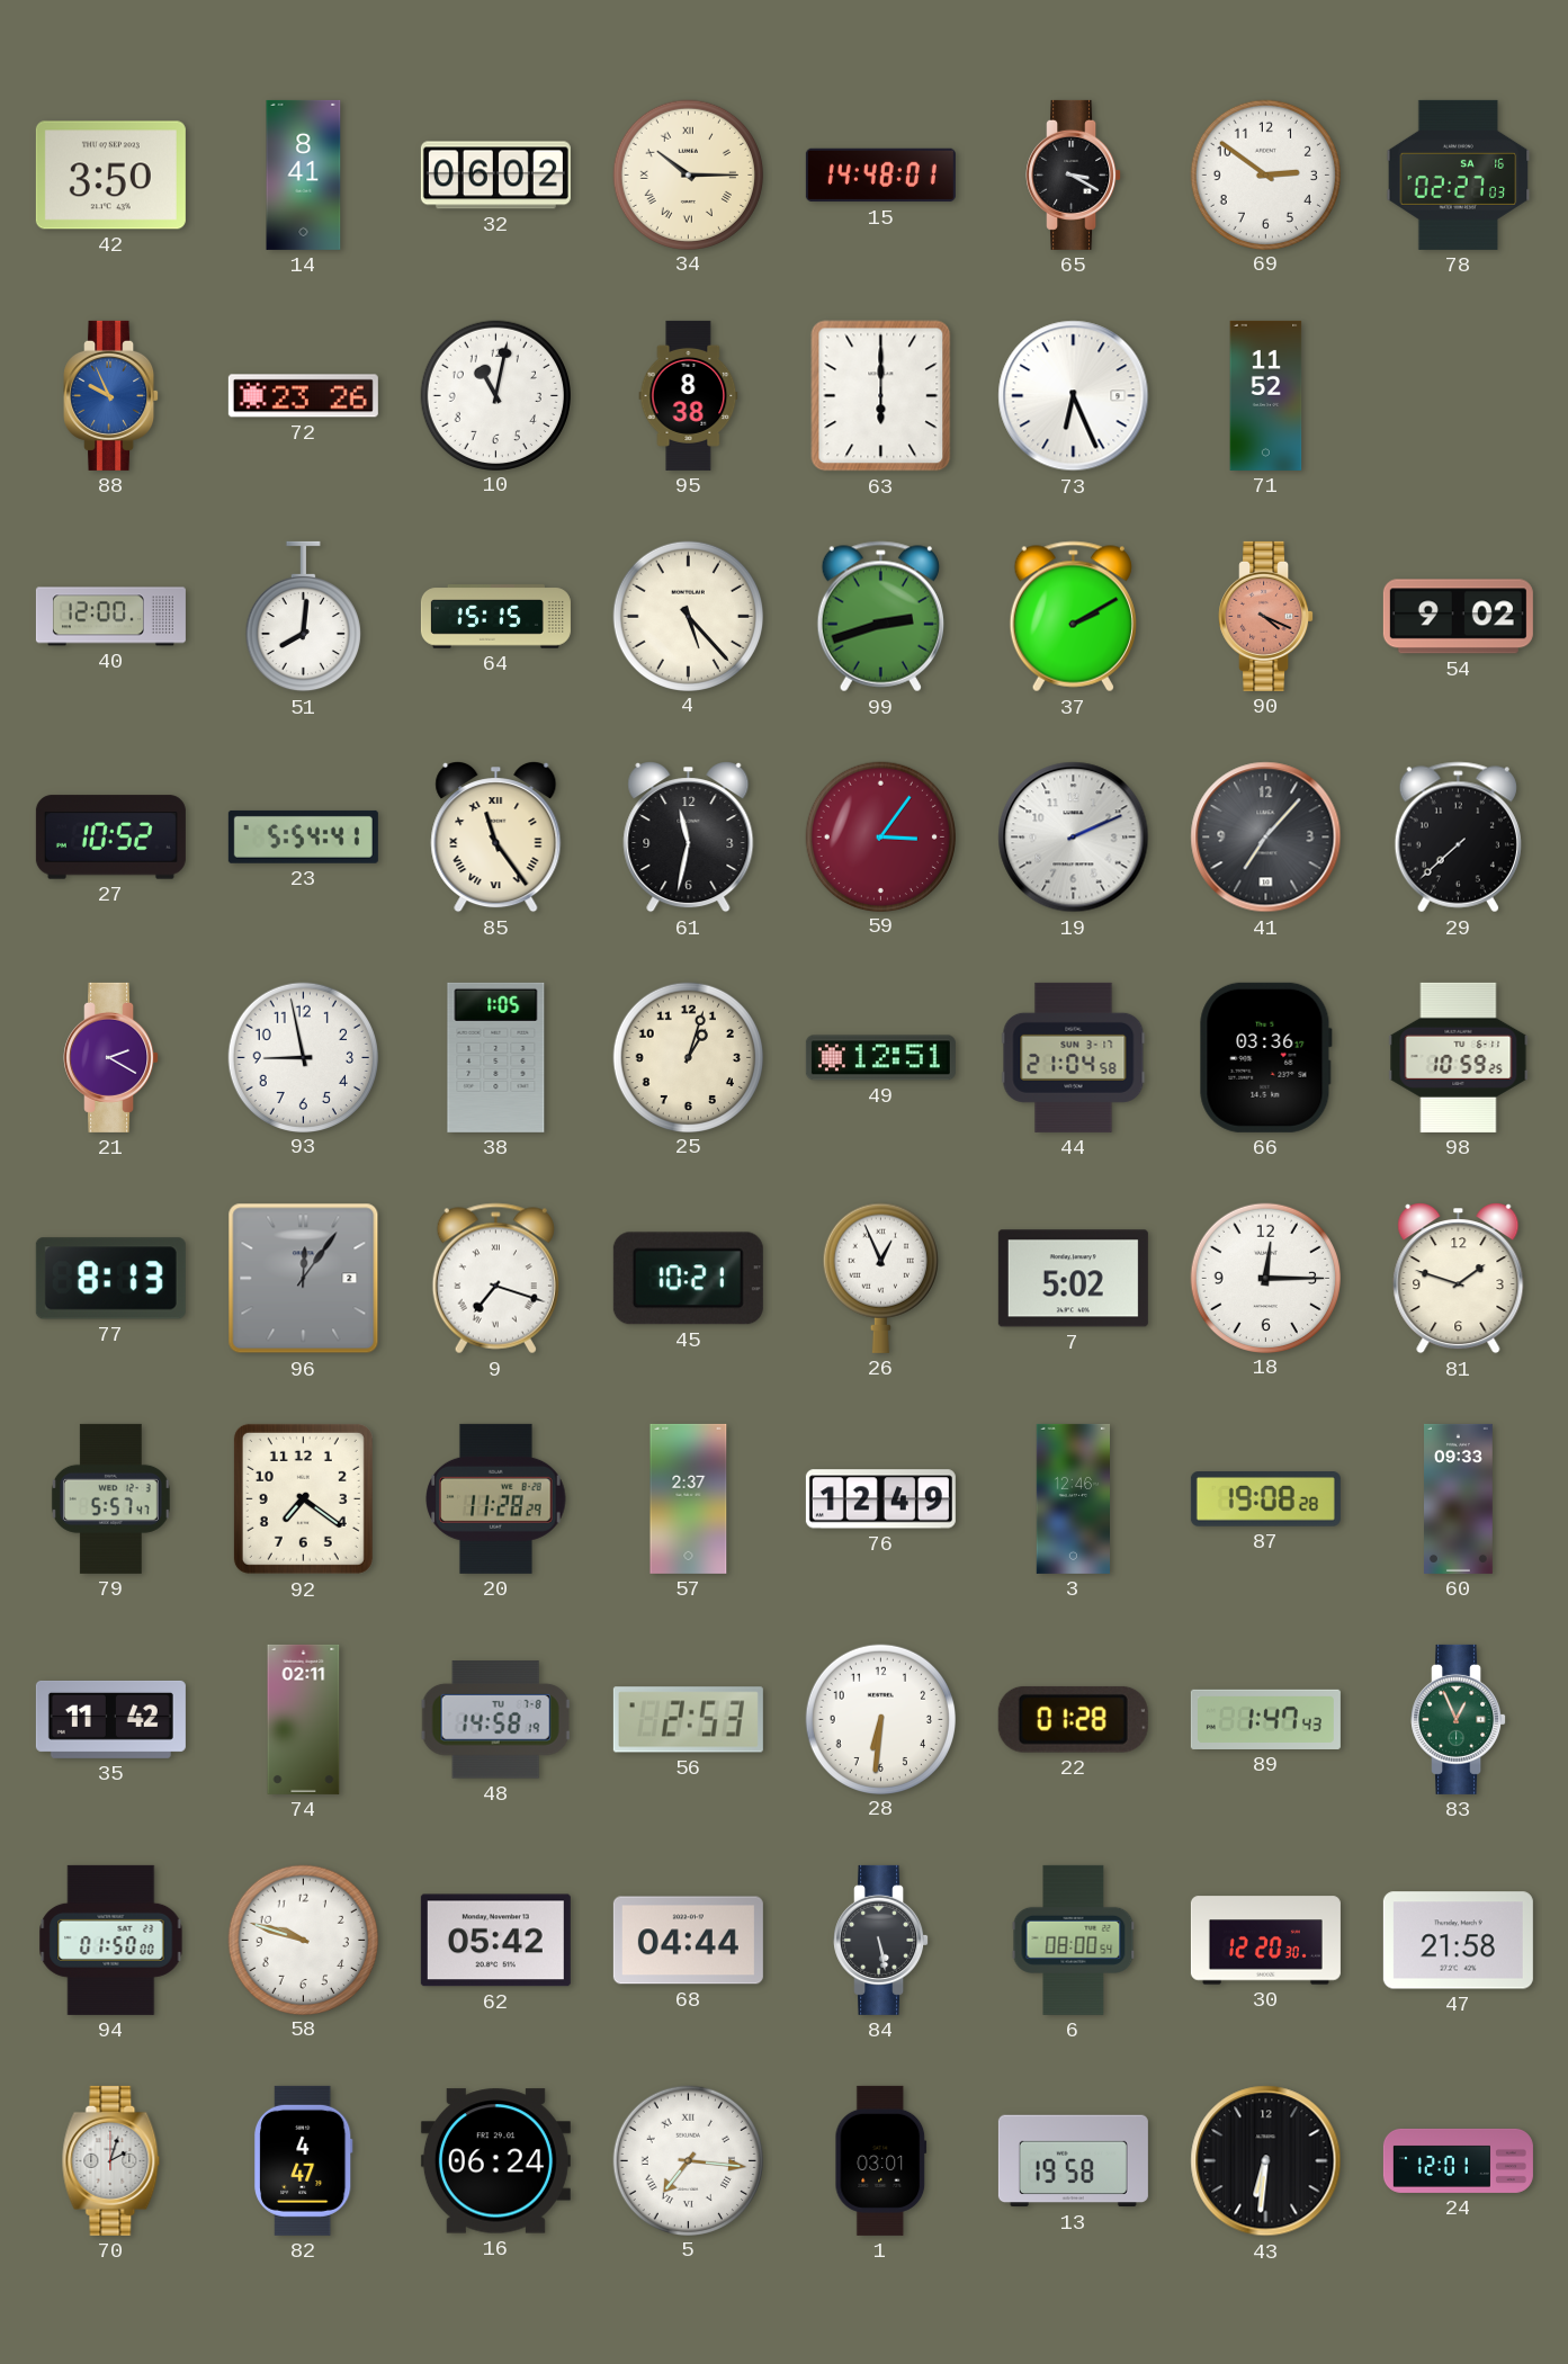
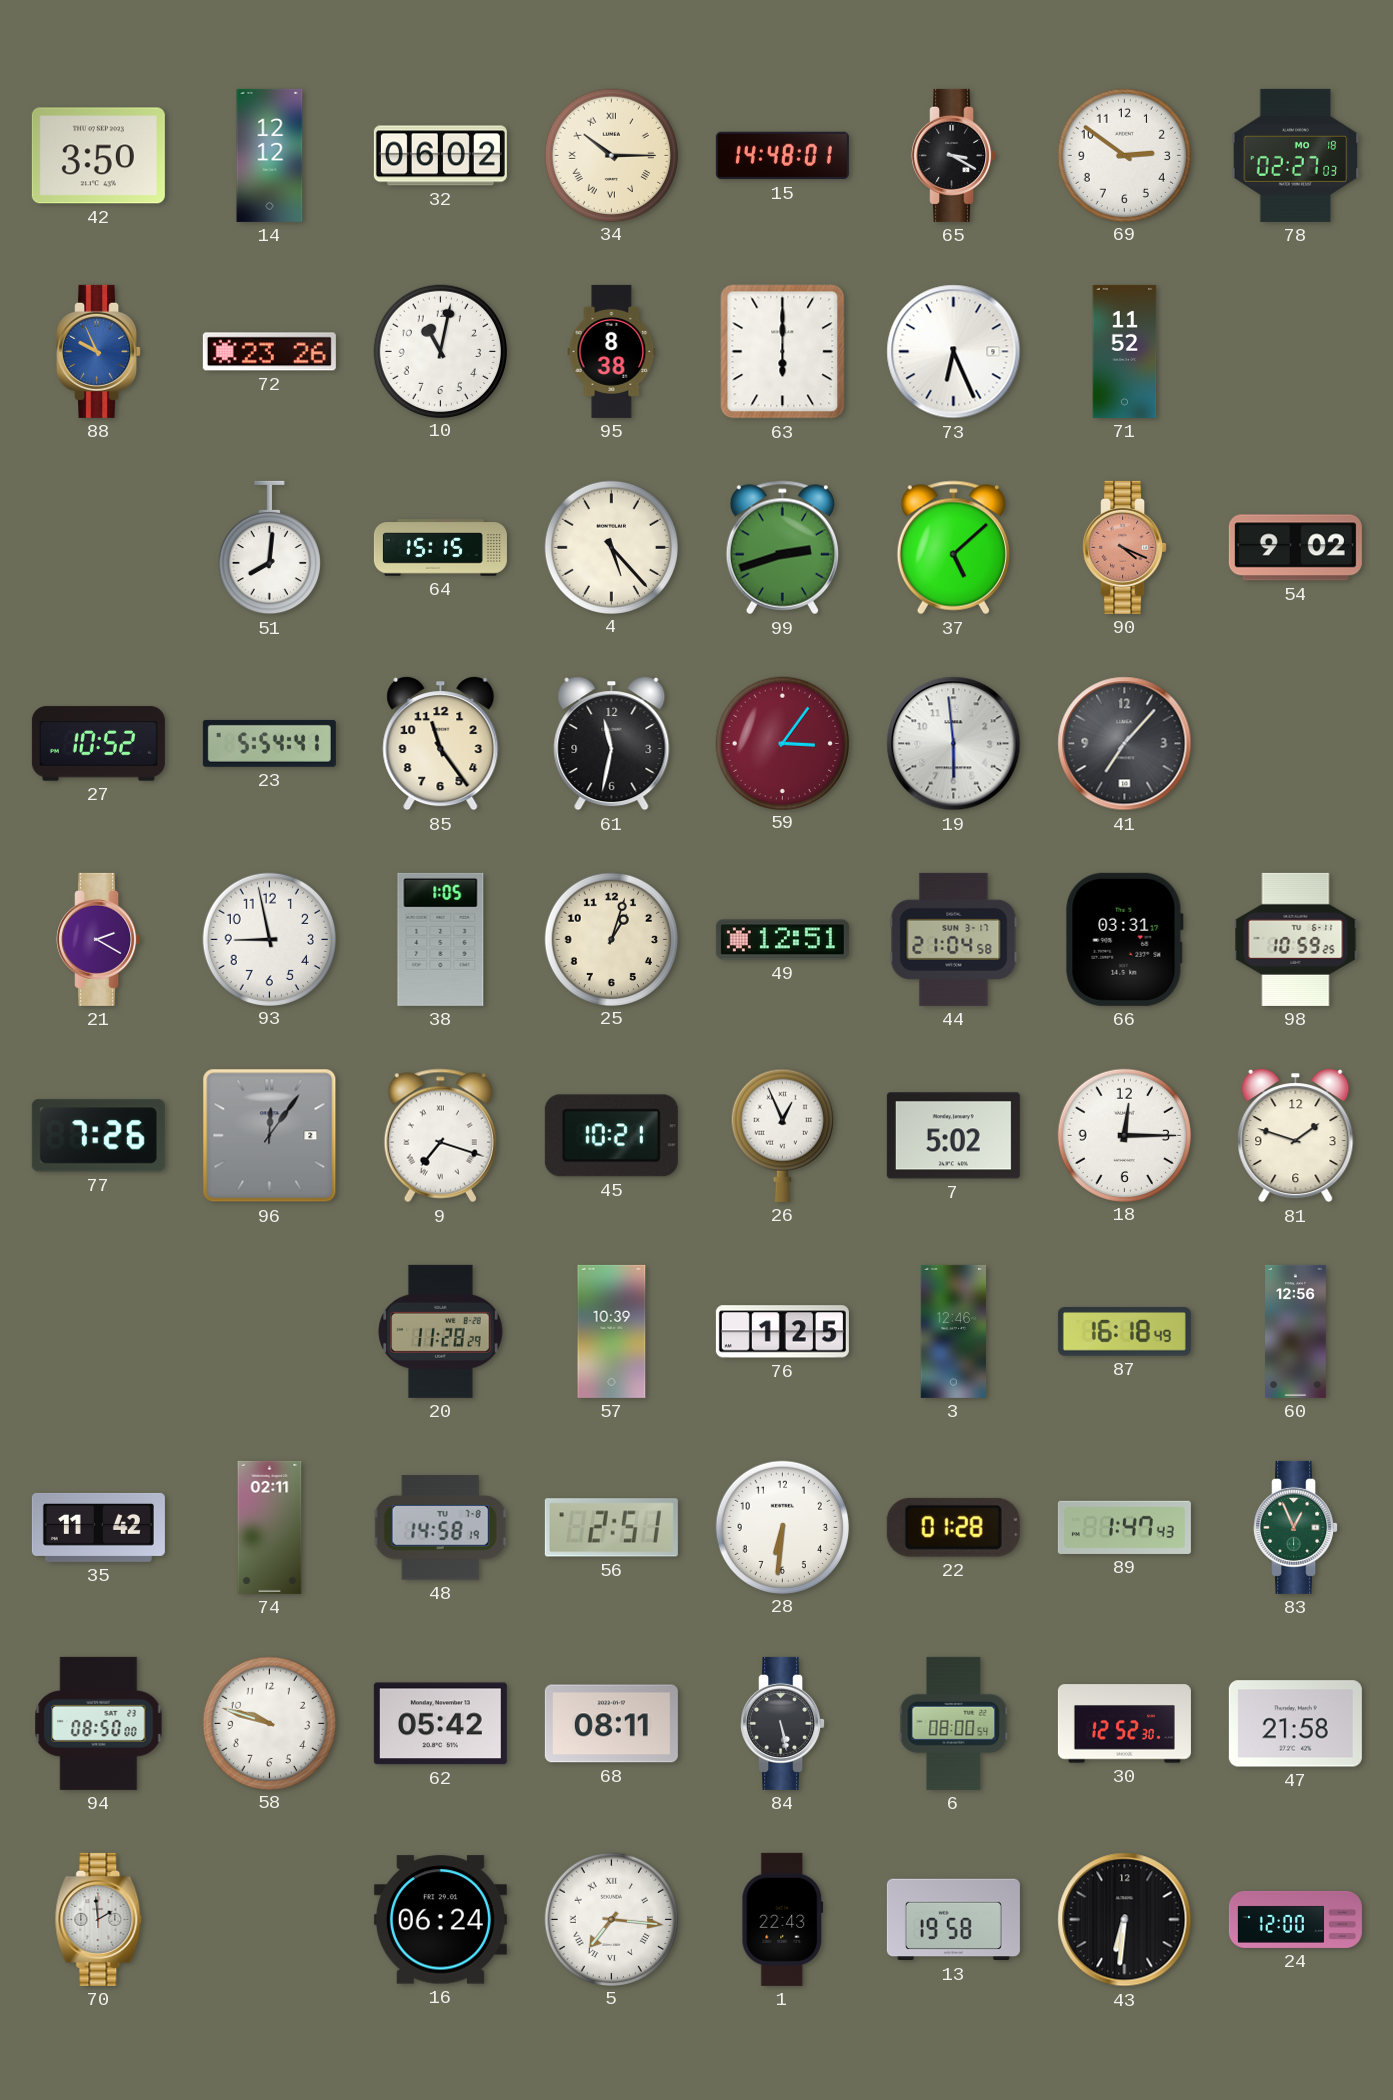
14: 8:41 -> 12:12 (270, 155)
78 date: SA 16 -> MO 18 (1296, 155)
40: 12:00 -> none (110, 617)
37: 2:10 -> 5:08 (953, 548)
85 numerals: Roman -> Arabic (441, 744)
19: 2:11 -> 5:59 (954, 744)
29: 7:38 -> none (1458, 838)
66: 03:36 -> 03:31 (1124, 939)
77: 8:13 -> 7:26 (98, 1136)
79: 5:57 -> none (110, 1498)
92: 7:21 -> none (303, 1498)
57: 2:37 -> 10:39 (612, 1331)
76: 12:49 -> 1:25 (782, 1332)
87: 19:08 -> 16:18 (1124, 1332)
60: 09:33 -> 12:56 (1296, 1331)
56: 2:53 -> 2:51 (611, 1528)
94: 01:50 -> 08:50 (99, 1723)
68: 04:44 -> 08:11 (611, 1724)
30: 12:20 -> 12:52 (1124, 1724)
70: 2:03 -> 1:59 (99, 1919)
82: 4:47 -> none (304, 2160)
1: 03:01 -> 22:43 (783, 1919)
24: 12:01 -> 12:00 (1295, 1919)
